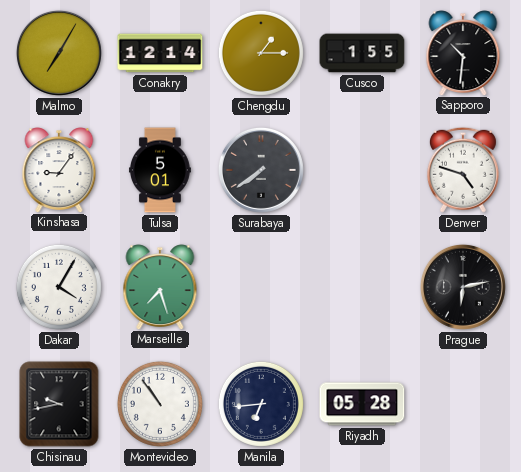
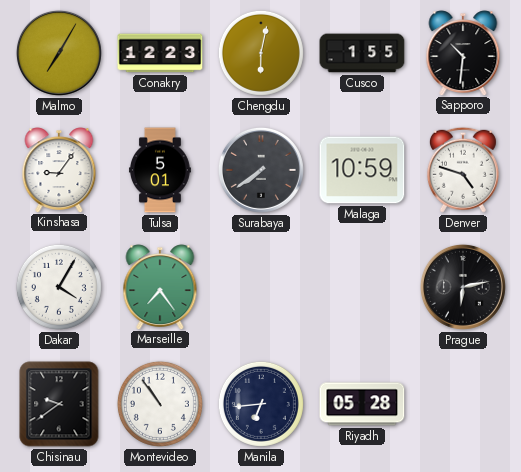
Conakry: 12:14 -> 12:23 (160, 53)
Chengdu: 1:15 -> 6:02 (261, 53)
Malaga: none -> 10:59 (362, 170)
Marseille: 7:27 -> 7:24 (160, 287)
Chisinau: 9:43 -> 9:39 (59, 404)
